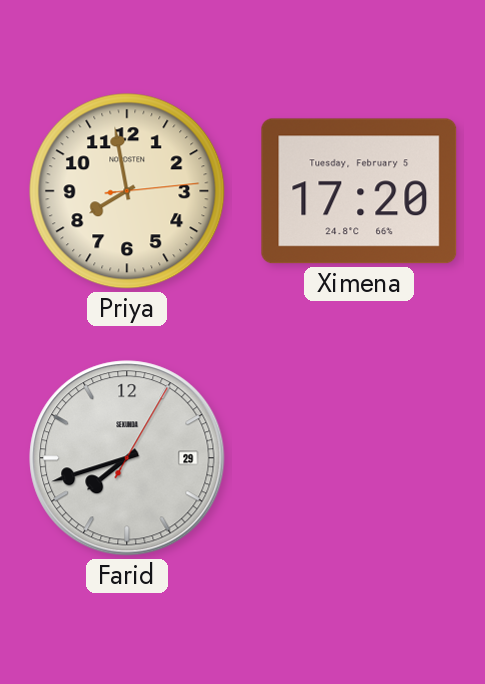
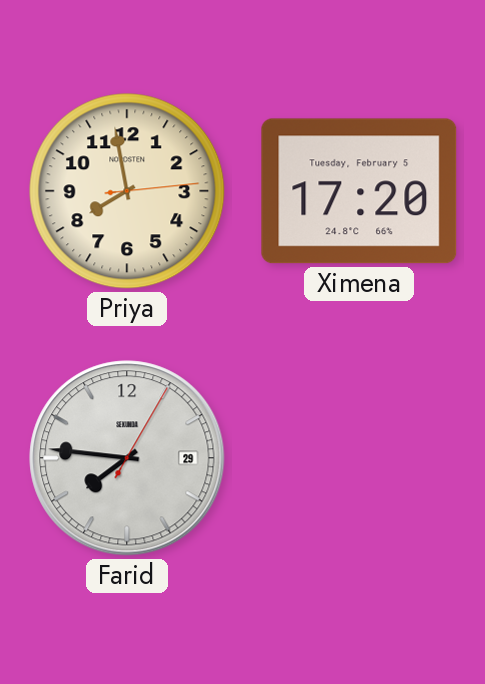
Farid: 7:42 -> 7:46 (127, 458)
